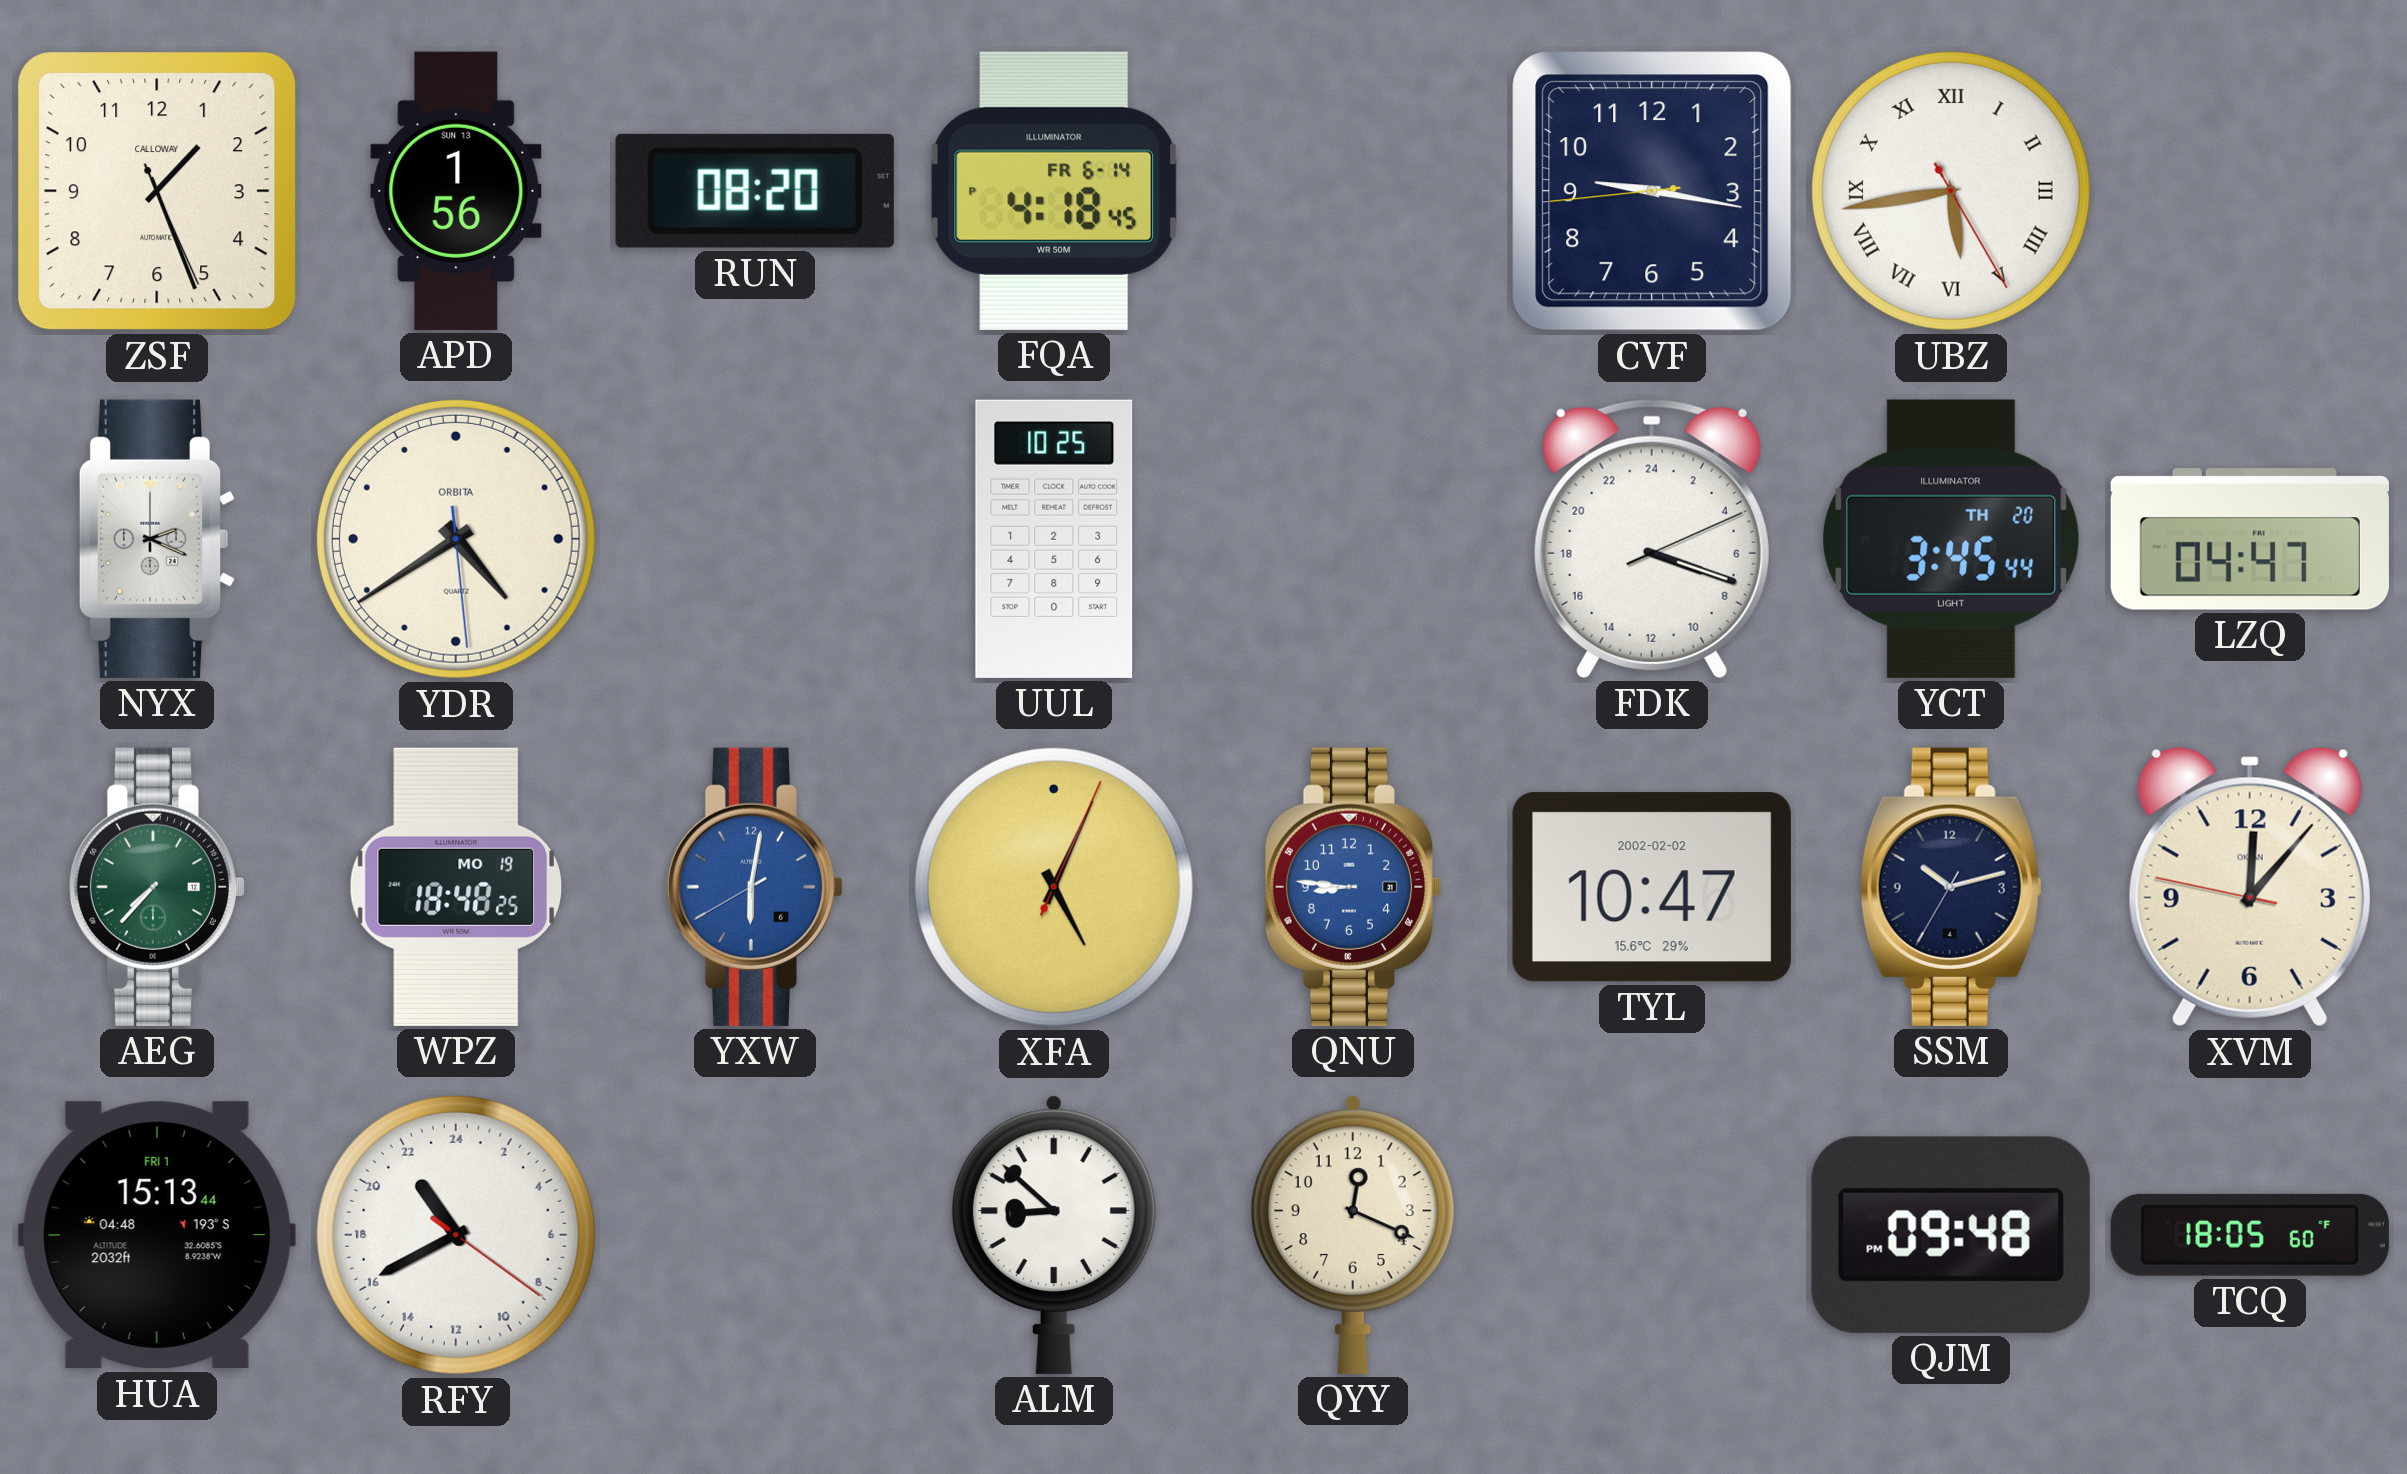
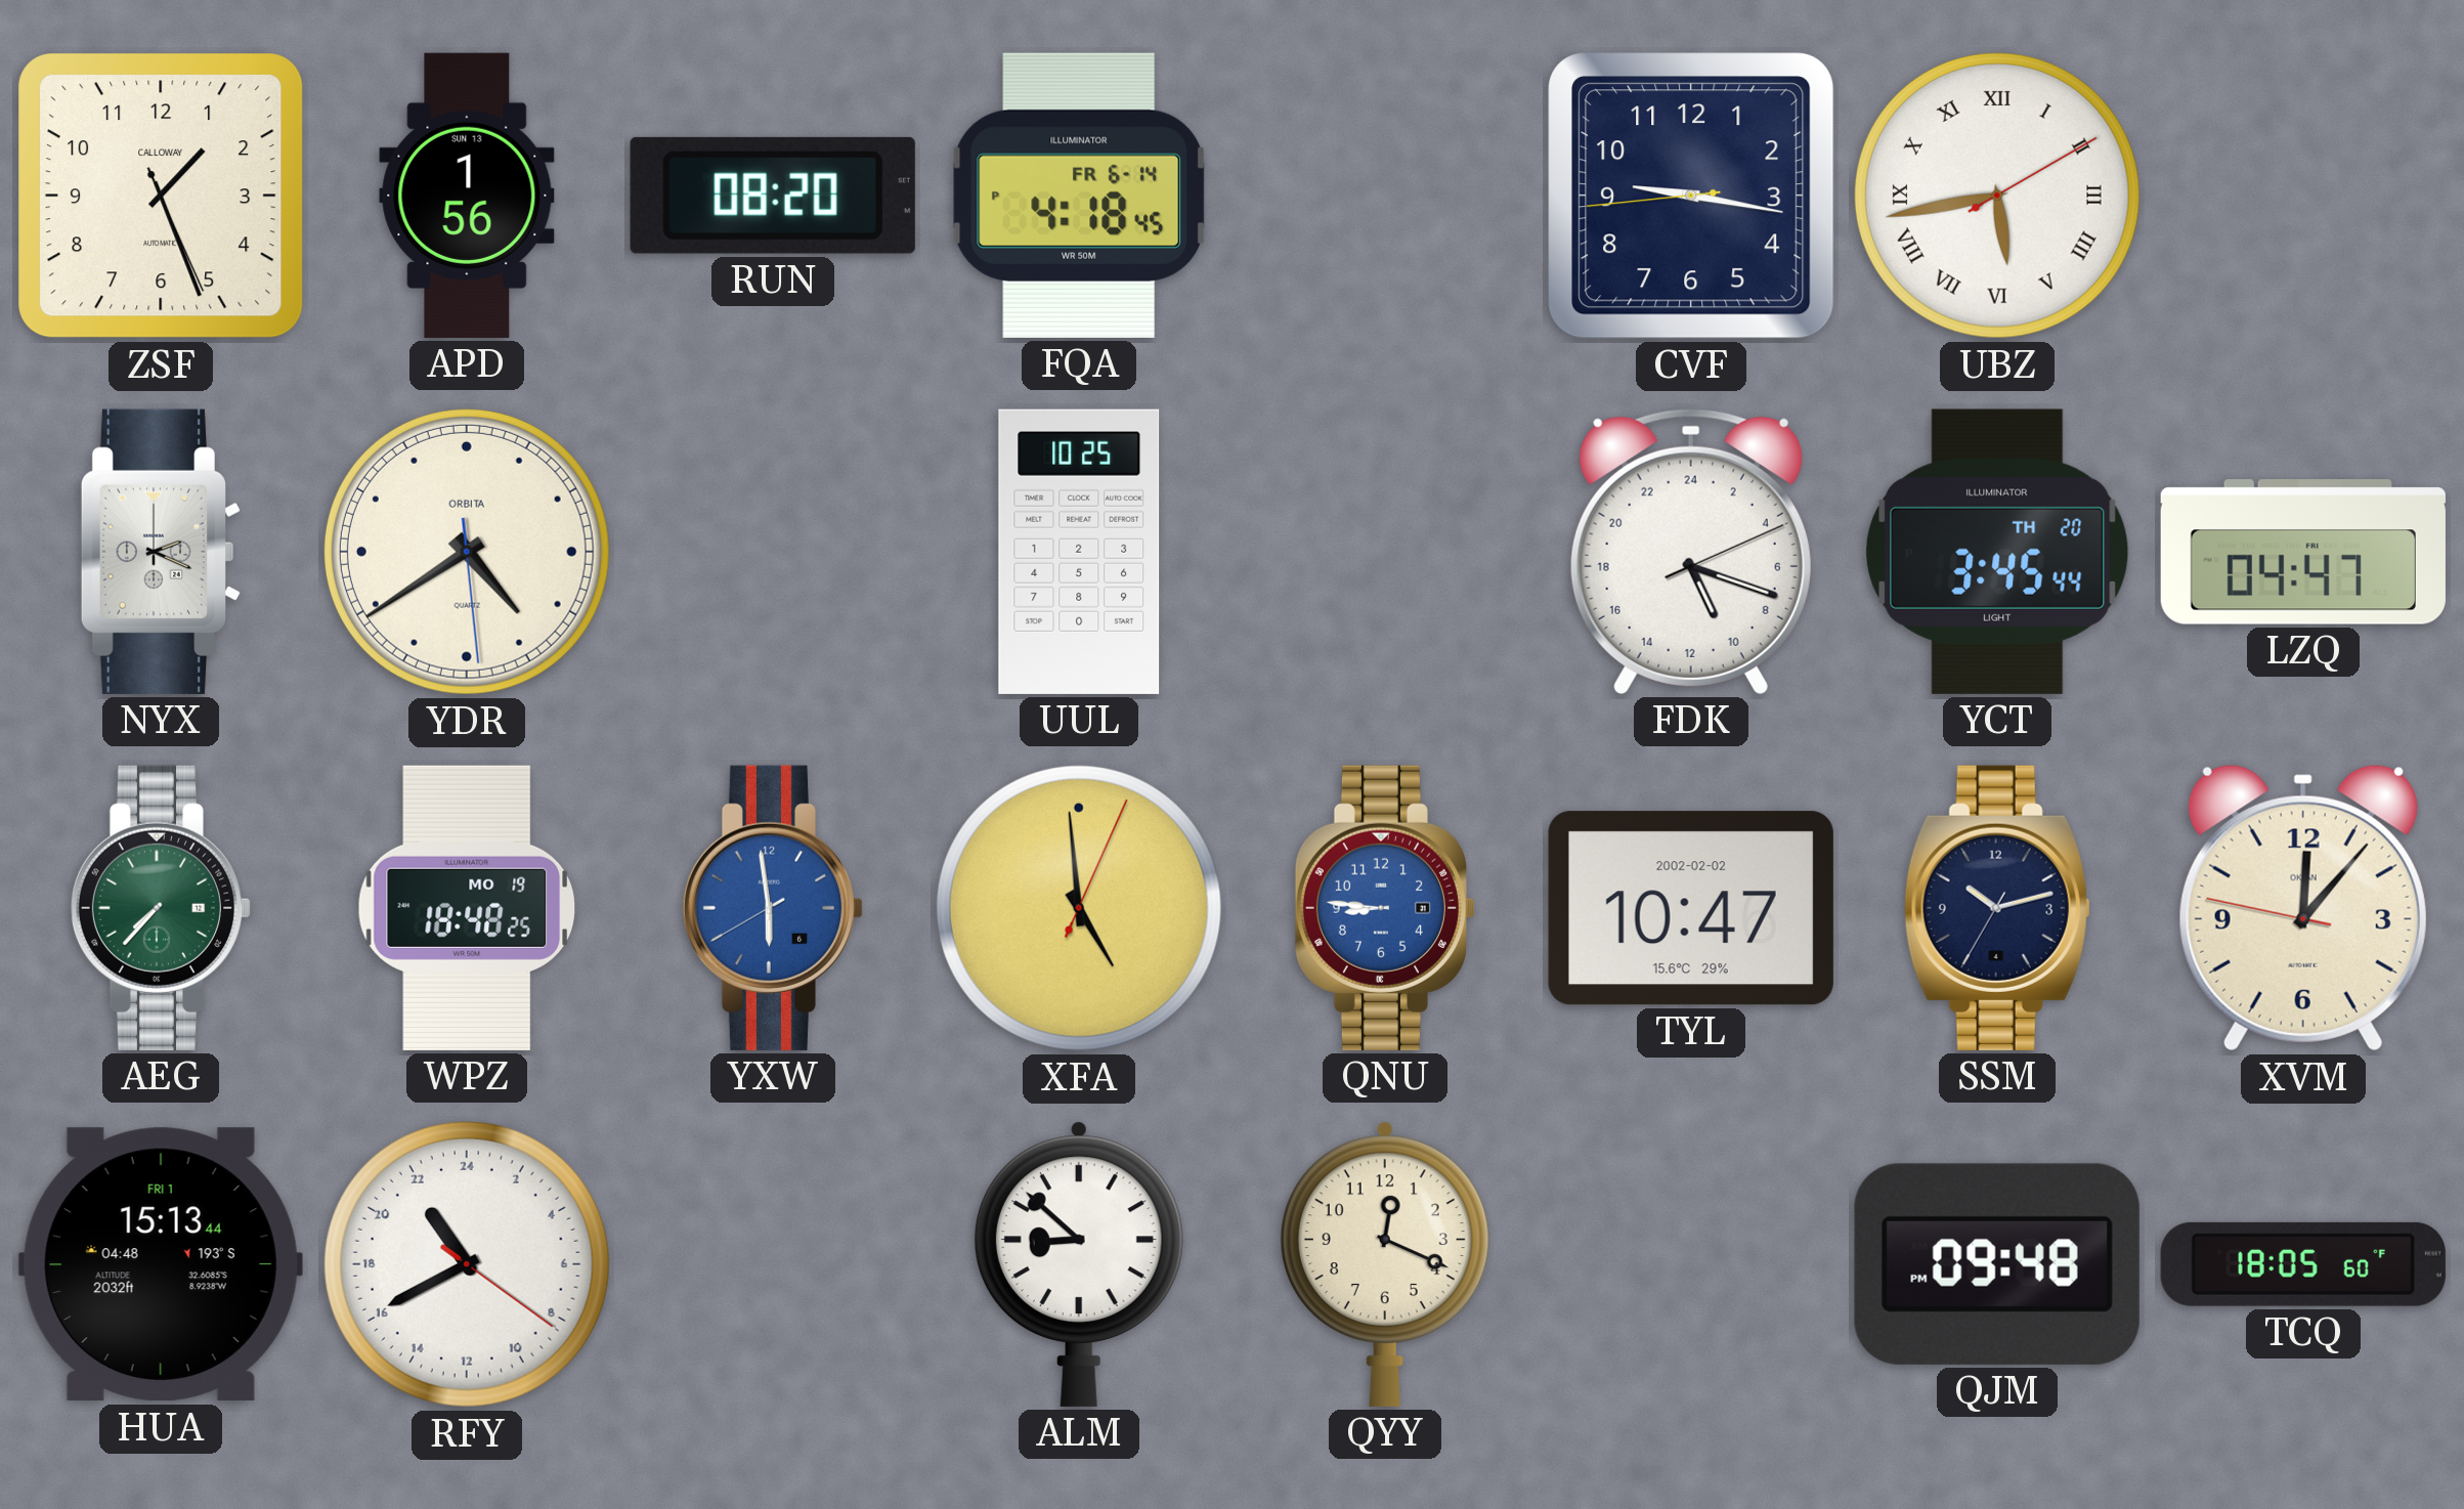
UBZ: 5:43:25 -> 5:43:10 (1997, 196)
FDK: 7:18 -> 10:18 (1691, 551)
YXW: 6:01 -> 5:58 (773, 908)
XFA: 5:04 -> 4:59 (1079, 908)
